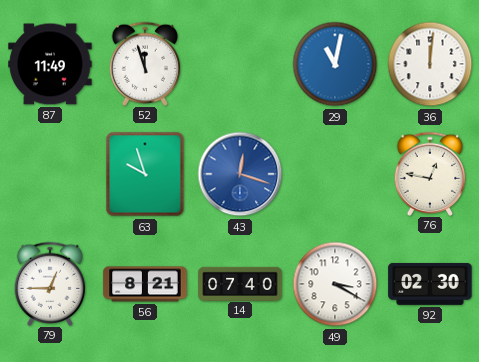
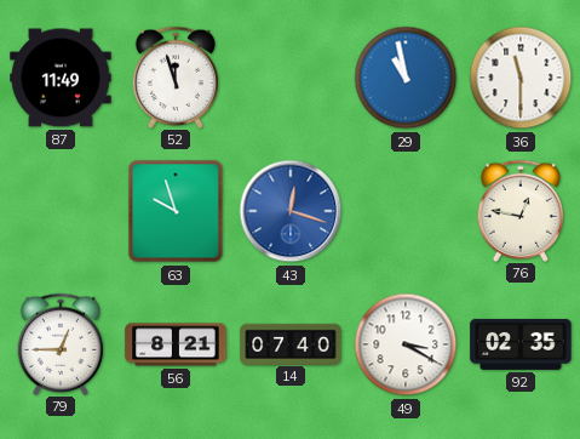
29: 11:02 -> 10:58 (406, 78)
36: 12:01 -> 11:30 (521, 78)
92: 02:30 -> 02:35 (521, 344)
